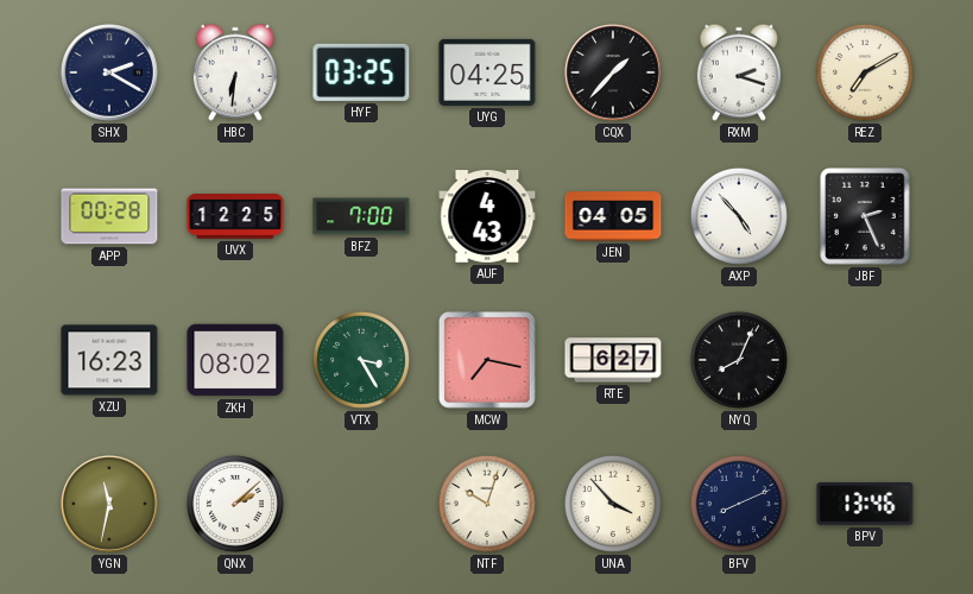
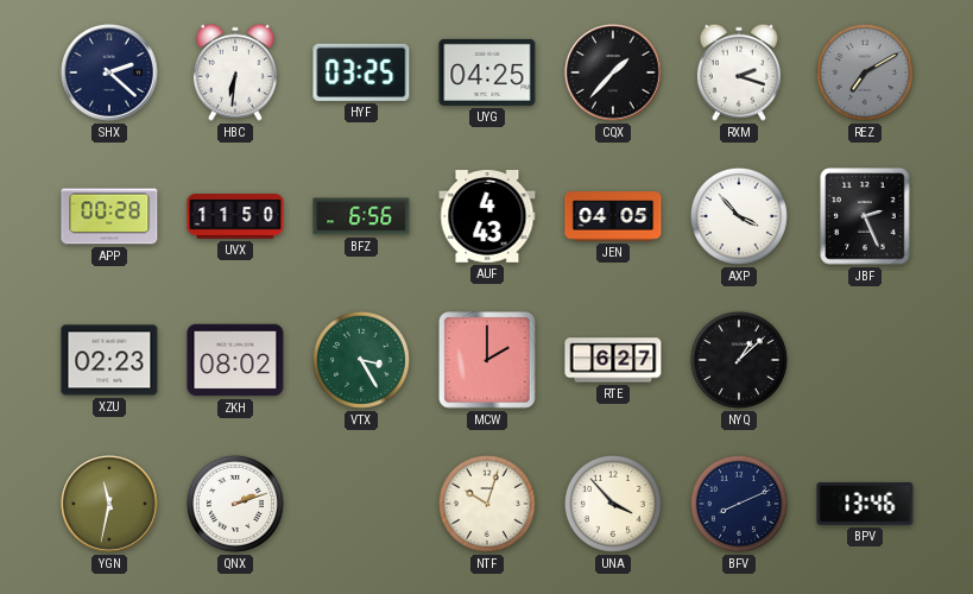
SHX: 2:20 -> 2:22 (110, 74)
REZ dial: cream -> grey (865, 72)
UVX: 12:25 -> 11:50 (235, 216)
BFZ: 7:00 -> 6:56 (361, 216)
AXP: 4:53 -> 3:53 (739, 216)
XZU: 16:23 -> 02:23 (109, 360)
MCW: 7:17 -> 2:00 (487, 360)
NYQ: 8:04 -> 1:08 (739, 360)
QNX: 2:08 -> 2:12 (235, 504)
